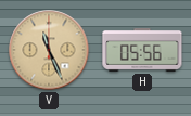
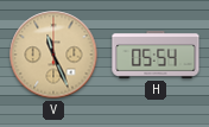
H: 05:56 -> 05:54 (156, 55)
